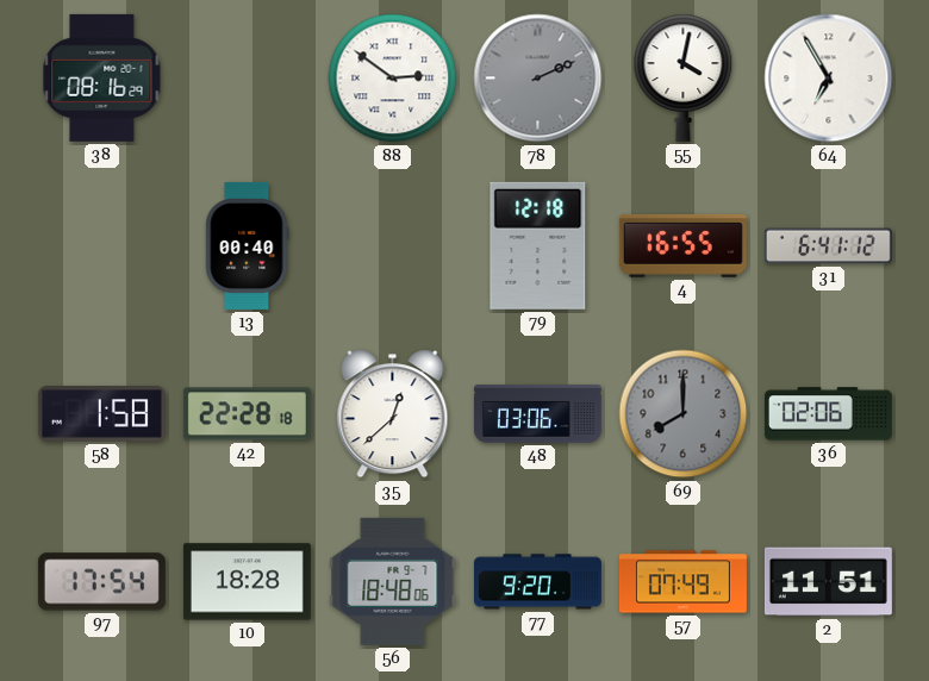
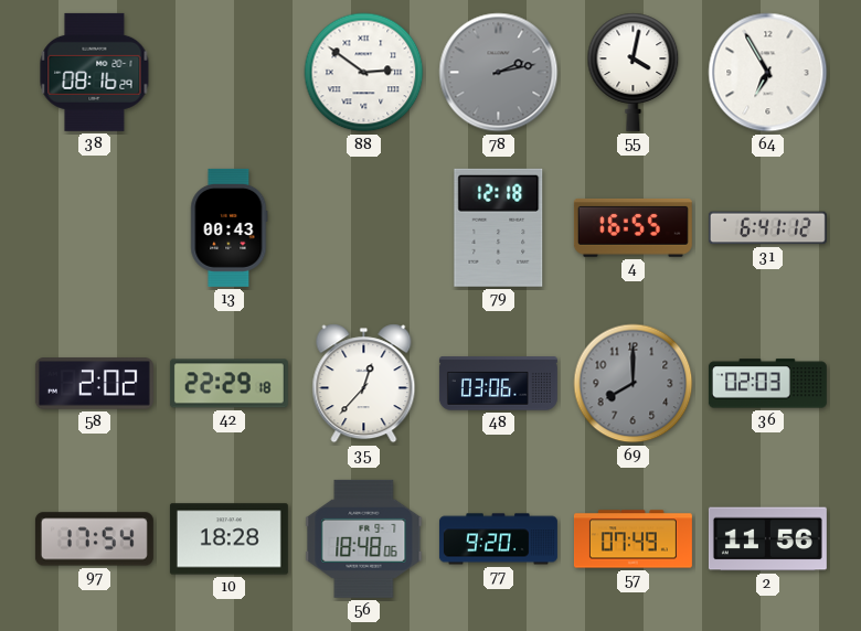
78: 2:11 -> 2:13 (499, 73)
13: 00:40 -> 00:43 (230, 227)
58: 1:58 -> 2:02 (94, 384)
42: 22:28 -> 22:29 (228, 384)
35: 12:38 -> 12:37 (364, 384)
36: 02:06 -> 02:03 (767, 384)
2: 11:51 -> 11:56 (767, 539)
